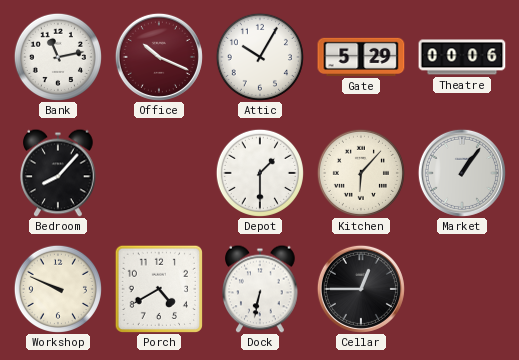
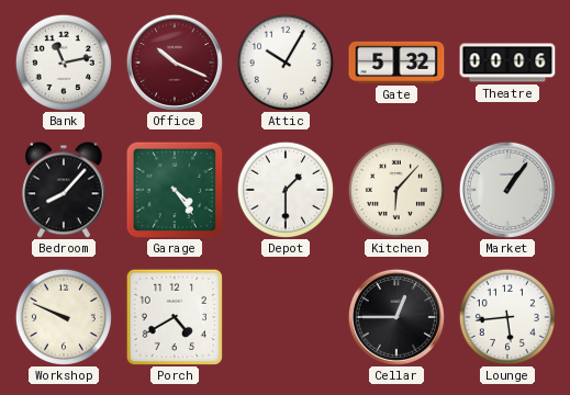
Gate: 5:29 -> 5:32 (396, 63)
Garage: none -> 4:24 (175, 190)
Dock: 6:32 -> none (260, 289)
Lounge: none -> 5:44 (507, 317)
